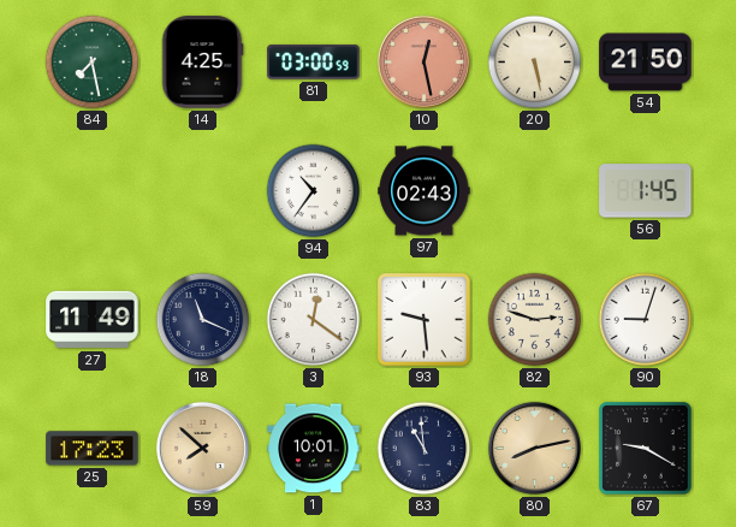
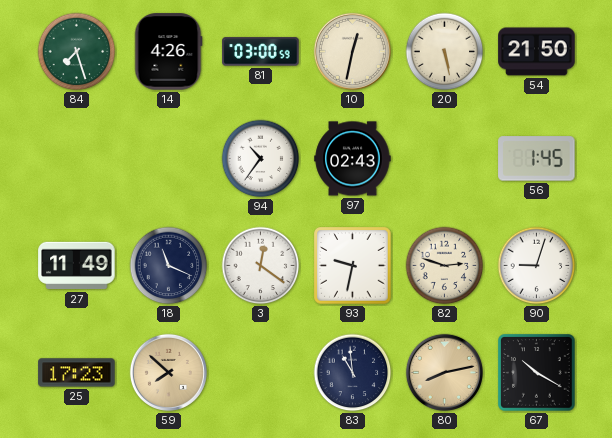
84: 7:28 -> 7:27 (77, 52)
14: 4:25 -> 4:26 (168, 52)
10: 12:28 -> 12:32 (352, 51)
10 dial: salmon -> cream (352, 51)
93: 9:29 -> 9:32 (353, 266)
1: 10:01 -> none (314, 449)
67: 9:20 -> 10:20 (537, 373)
